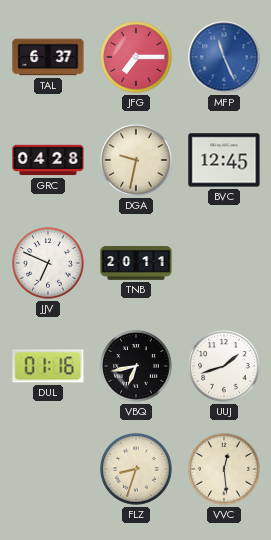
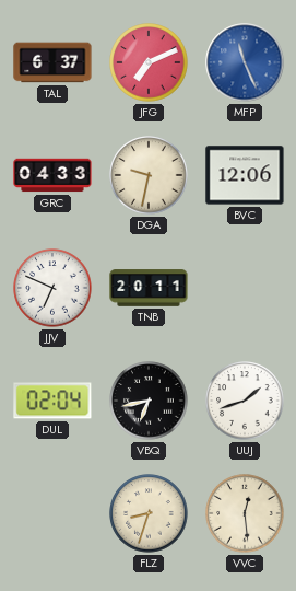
JFG: 7:15 -> 7:11 (149, 62)
GRC: 04:28 -> 04:33 (52, 175)
BVC: 12:45 -> 12:06 (245, 175)
DUL: 01:16 -> 02:04 (52, 401)
